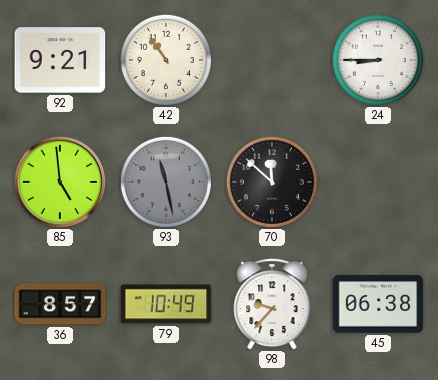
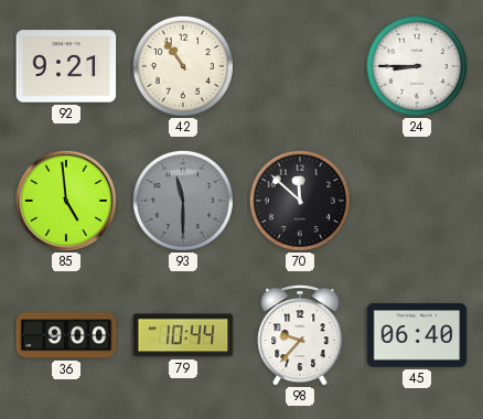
93: 11:28 -> 11:30 (183, 201)
36: 8:57 -> 9:00 (66, 335)
79: 10:49 -> 10:44 (183, 335)
45: 06:38 -> 06:40 (417, 335)
